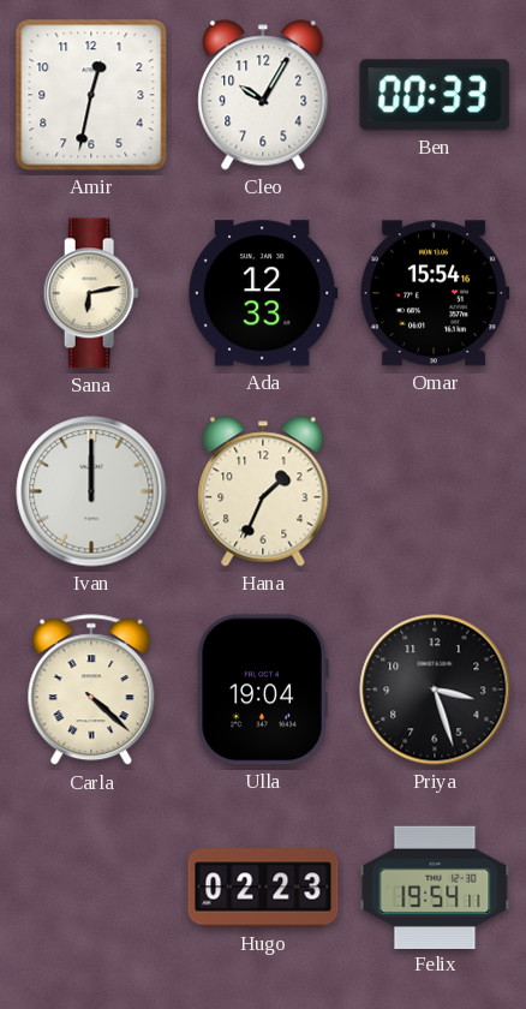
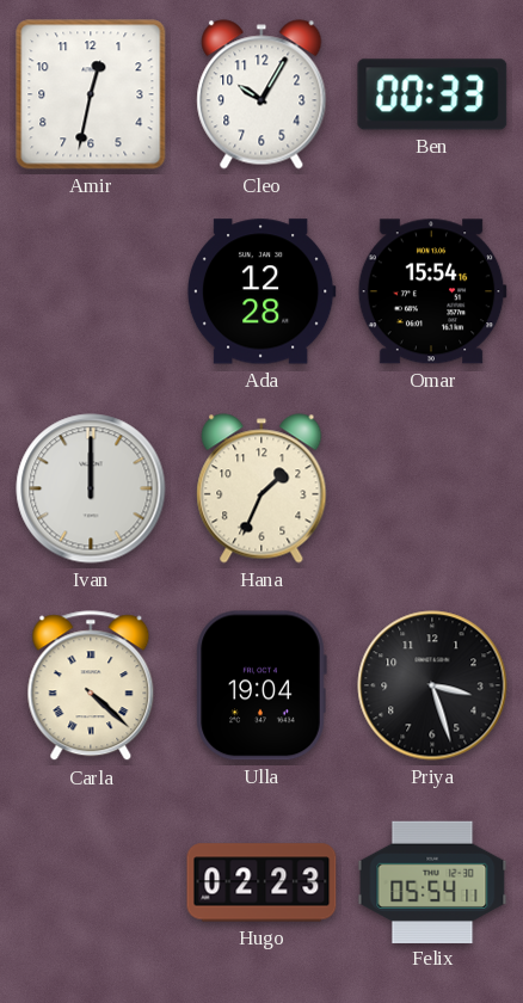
Sana: 6:13 -> none (91, 293)
Ada: 12:33 -> 12:28 (261, 291)
Felix: 19:54 -> 05:54 (432, 881)
